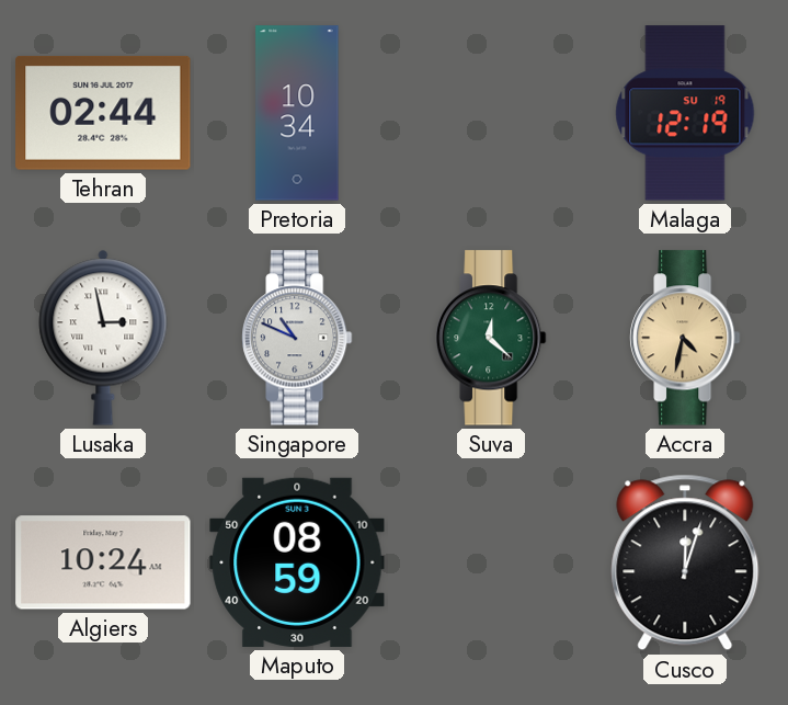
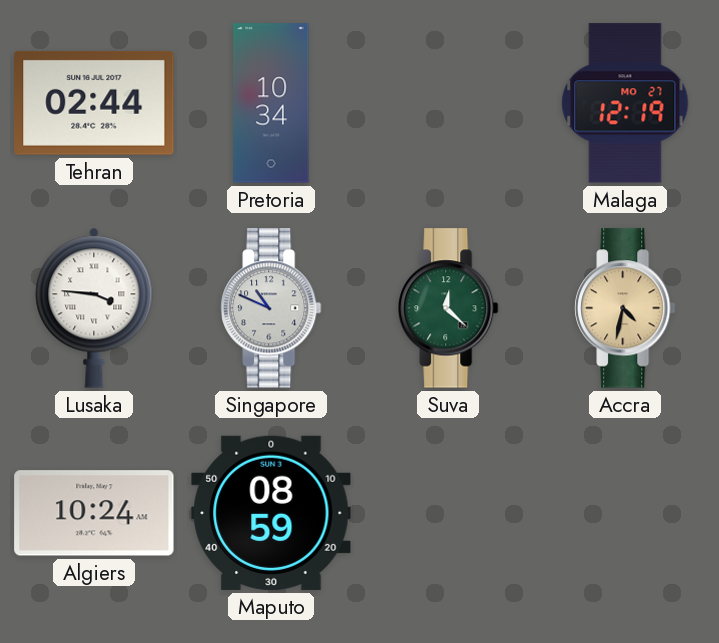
Malaga date: SU 19 -> MO 27 (625, 103)
Lusaka: 2:58 -> 3:46 (94, 308)
Cusco: 12:03 -> none (685, 562)
